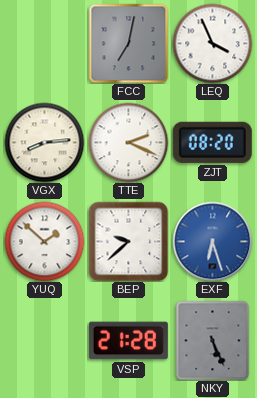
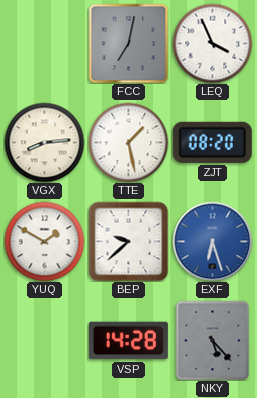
TTE: 2:19 -> 1:28 (128, 142)
YUQ: 1:52 -> 1:50 (44, 241)
VSP: 21:28 -> 14:28 (128, 341)
NKY: 5:26 -> 5:23 (213, 340)
